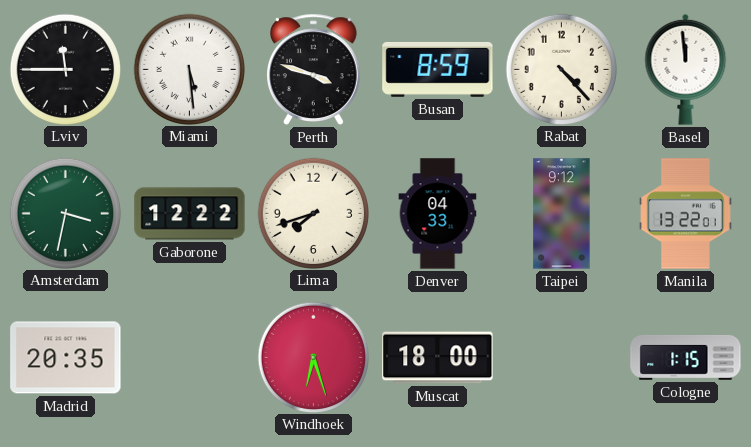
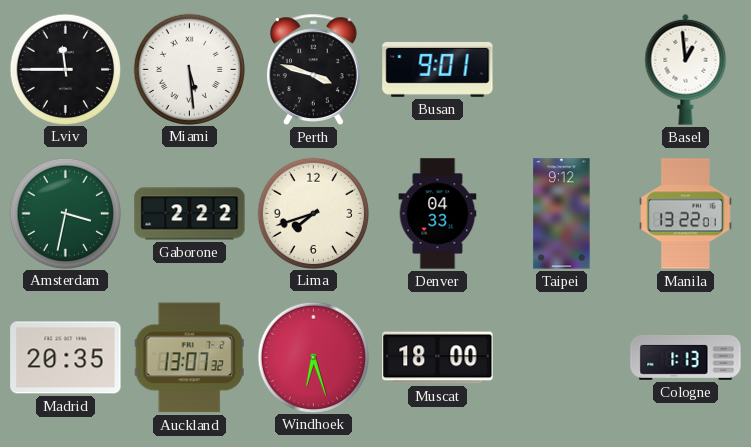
Busan: 8:59 -> 9:01 (438, 69)
Rabat: 4:23 -> none (561, 69)
Basel: 11:59 -> 12:59 (686, 69)
Gaborone: 12:22 -> 2:22 (190, 214)
Auckland: none -> 13:07 (189, 358)
Cologne: 1:15 -> 1:13 (686, 357)
